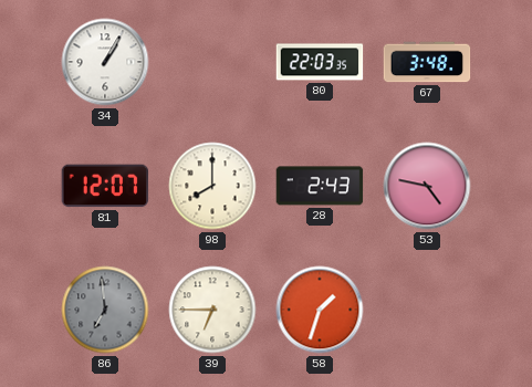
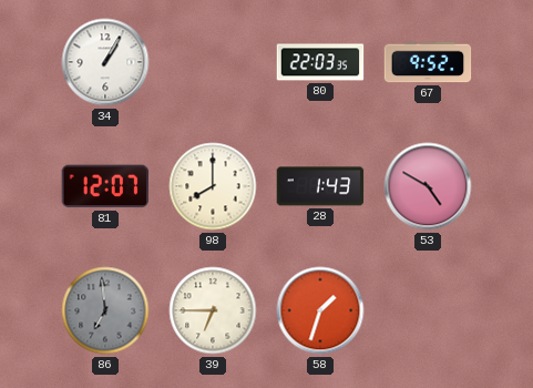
67: 3:48 -> 9:52 (428, 62)
28: 2:43 -> 1:43 (320, 186)
53: 4:47 -> 4:50 (428, 186)
